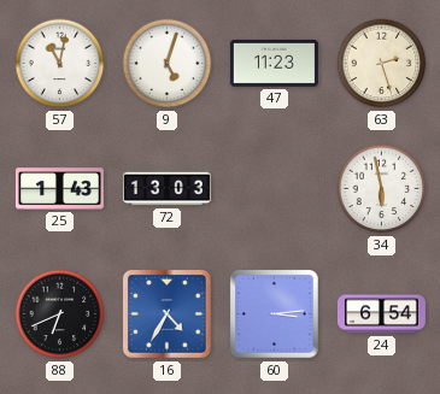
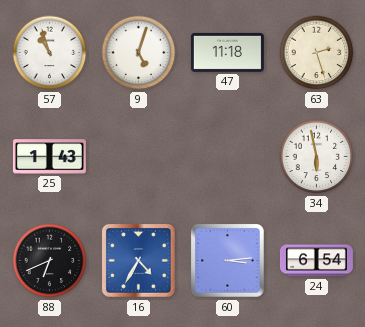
57: 11:02 -> 10:57 (50, 53)
47: 11:23 -> 11:18 (227, 52)
72: 13:03 -> none (166, 189)
